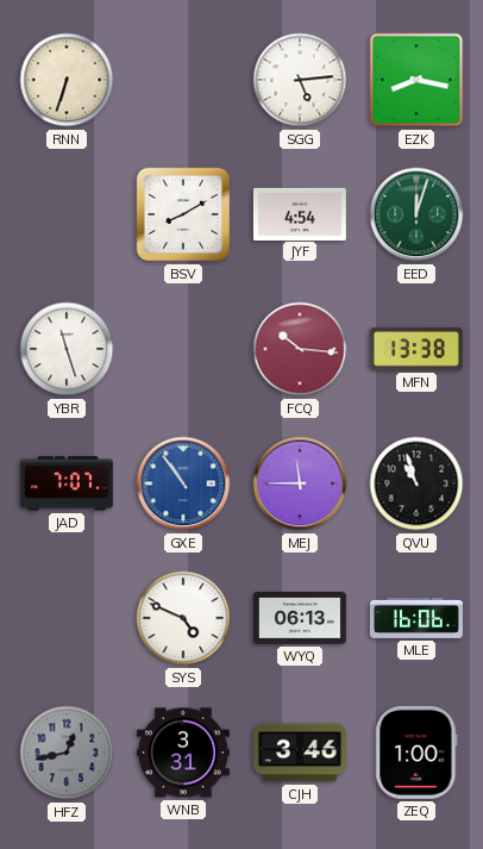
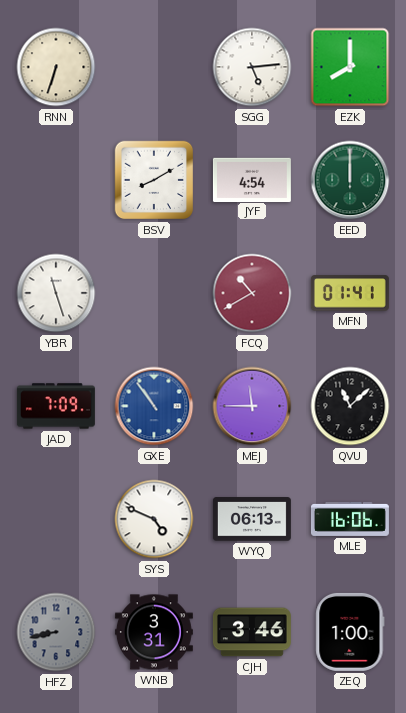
EZK: 8:17 -> 8:00 (350, 67)
EED: 12:03 -> 12:00 (350, 180)
FCQ: 10:16 -> 10:40 (252, 293)
MFN: 13:38 -> 01:41 (350, 293)
JAD: 7:07 -> 7:09 (56, 406)
QVU: 10:57 -> 11:08 (350, 406)
HFZ: 12:43 -> 8:43 (56, 632)
